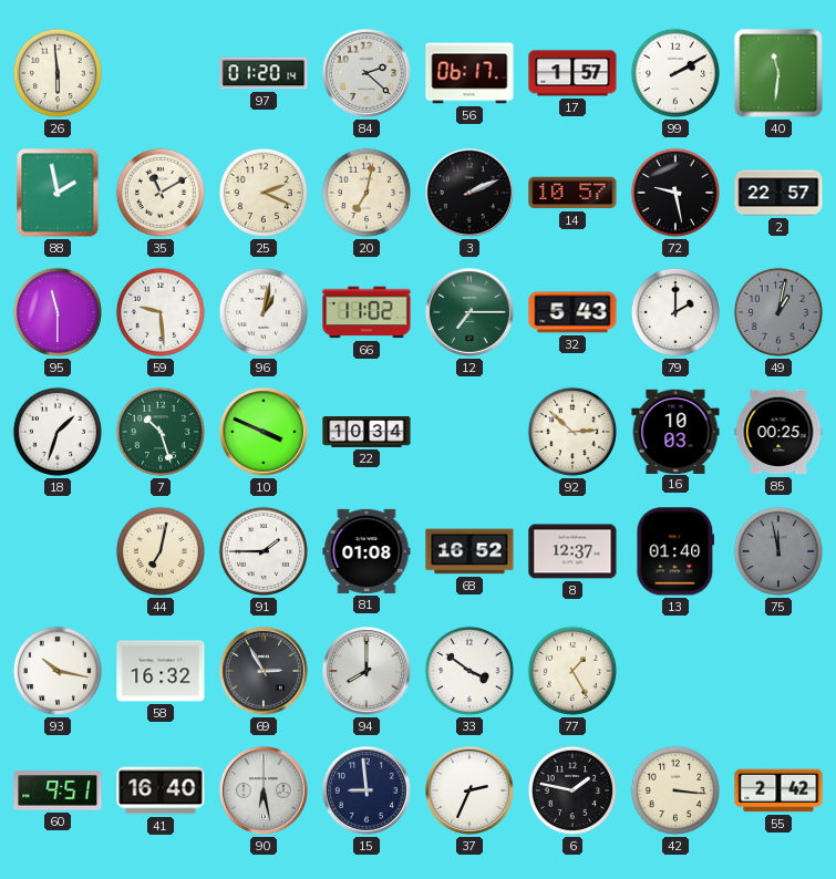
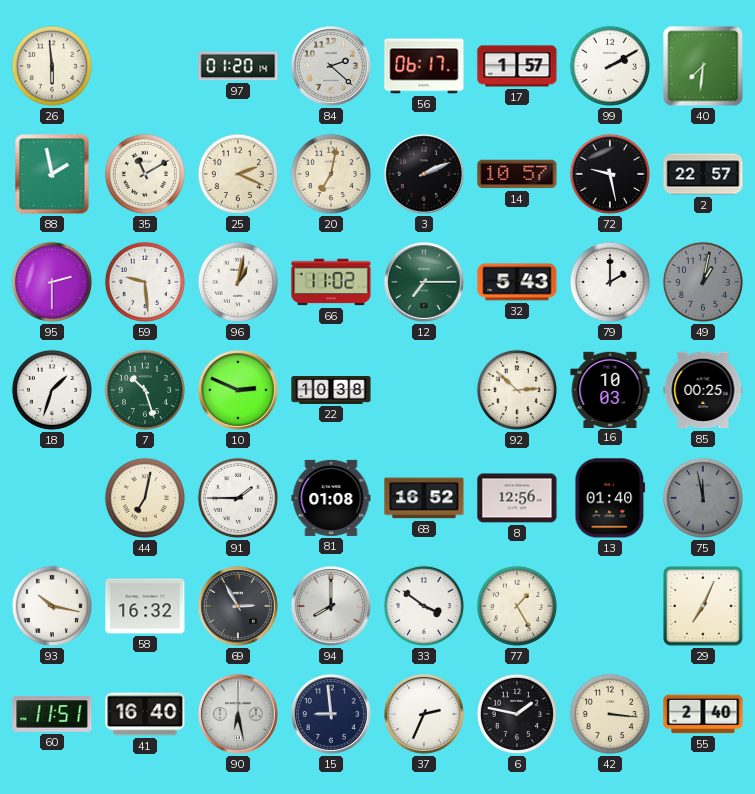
40: 11:31 -> 7:31 (703, 66)
95: 11:30 -> 2:30 (52, 282)
10: 3:49 -> 2:49 (238, 390)
22: 10:34 -> 10:38 (331, 391)
8: 12:37 -> 12:56 (517, 498)
29: none -> 7:04 (703, 606)
60: 9:51 -> 11:51 (52, 714)
55: 2:42 -> 2:40 (703, 714)
